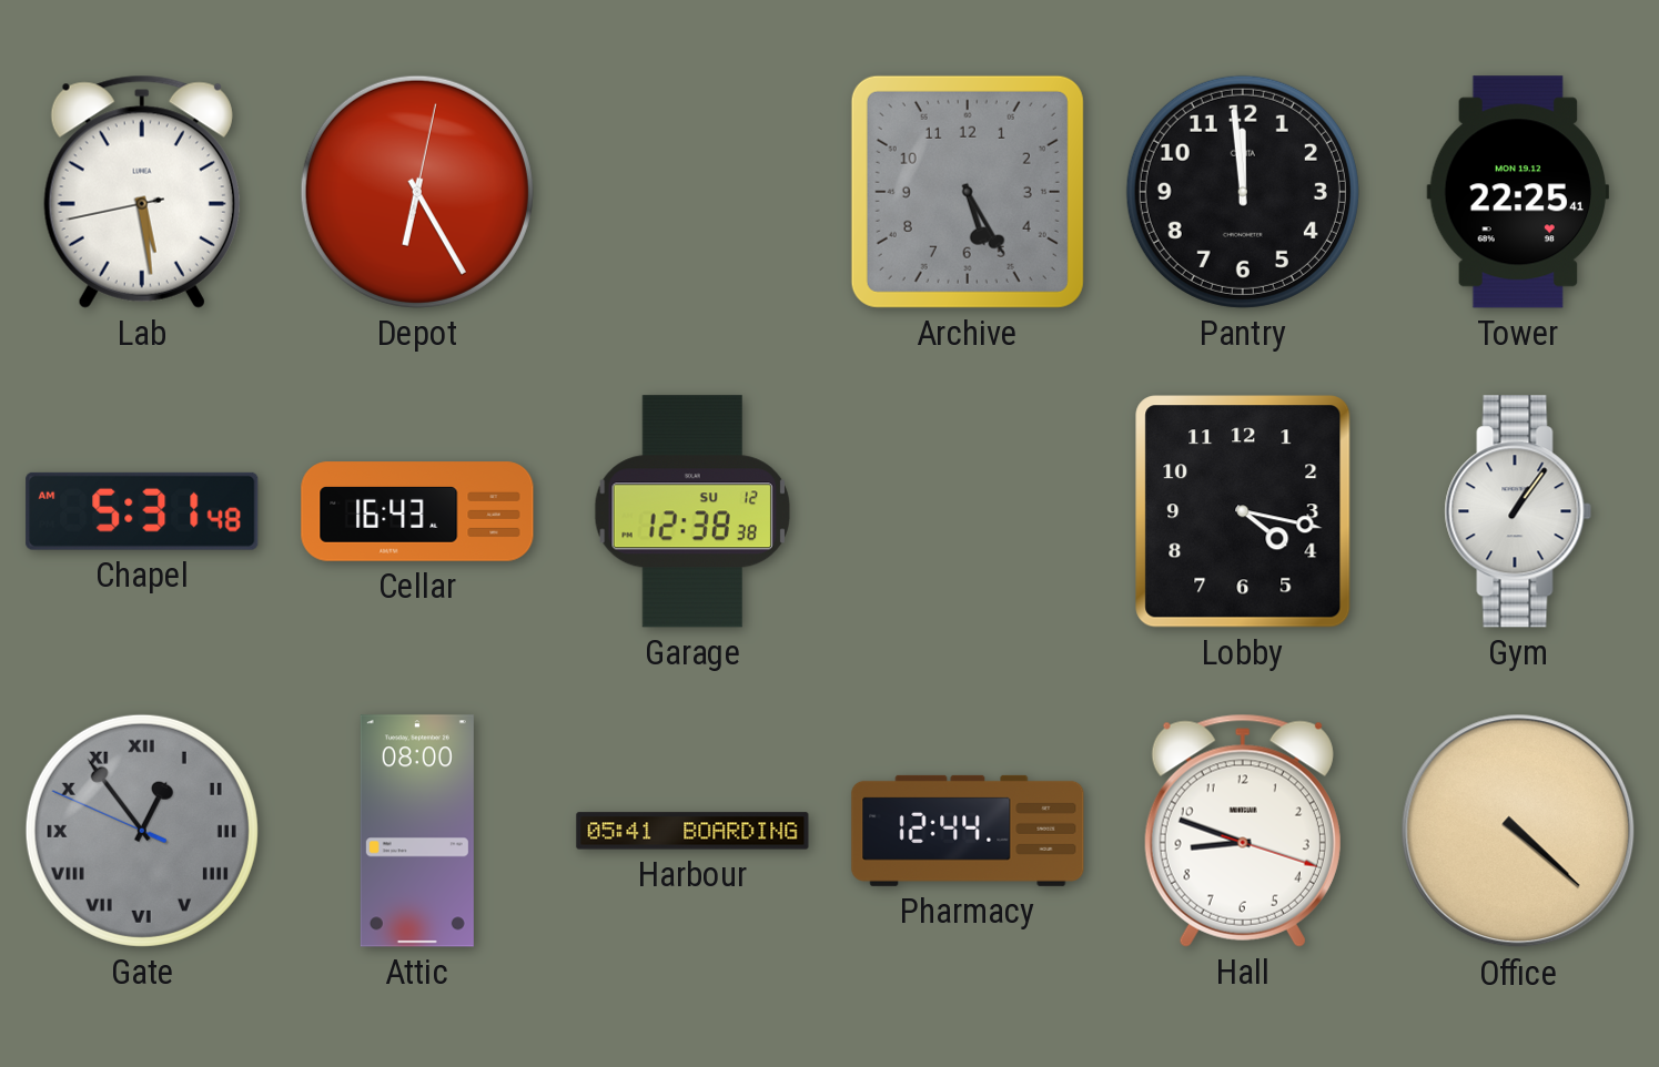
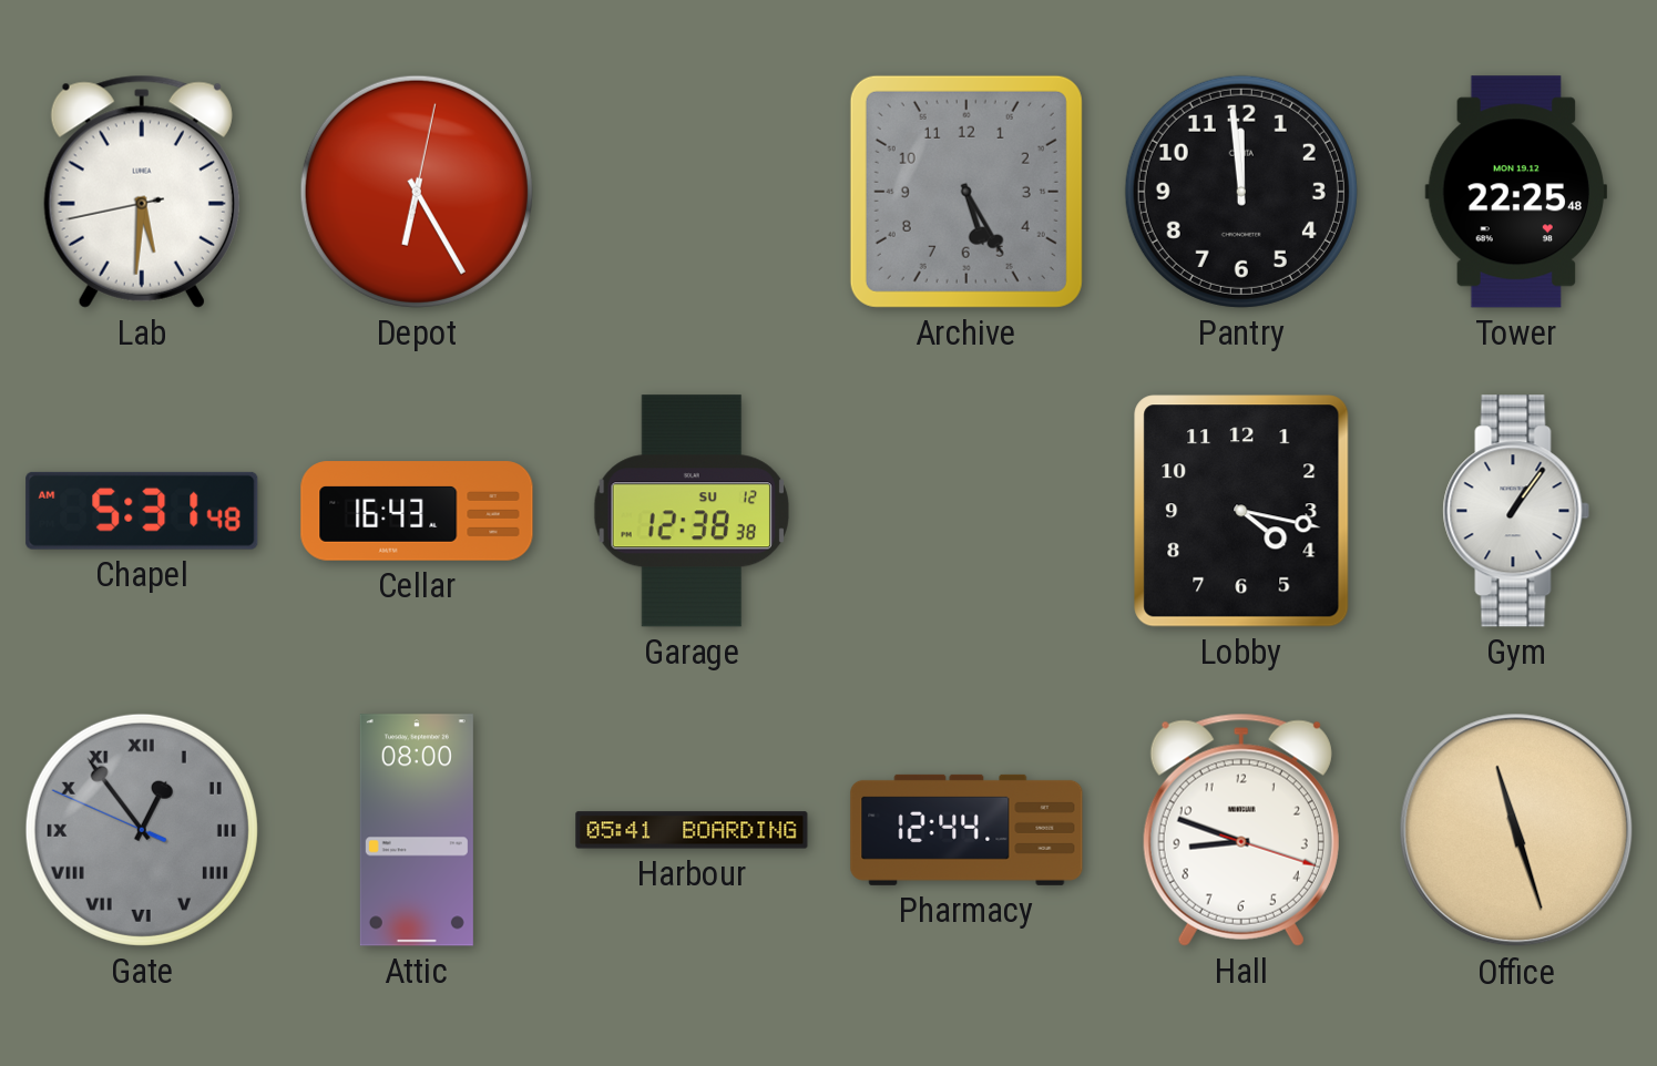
Lab: 5:28 -> 5:30 (142, 192)
Tower: 22:25:41 -> 22:25:48 (1515, 192)
Office: 4:22 -> 11:27 (1516, 830)
